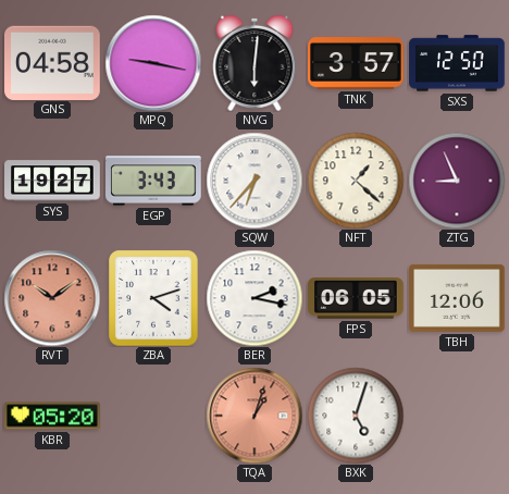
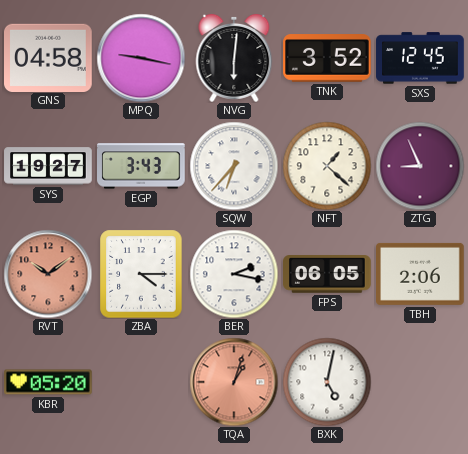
TNK: 3:57 -> 3:52 (327, 58)
SXS: 12:50 -> 12:45 (420, 58)
ZBA: 4:12 -> 4:15 (141, 274)
TBH: 12:06 -> 2:06 (421, 274)
BXK: 5:03 -> 5:02 (327, 382)
